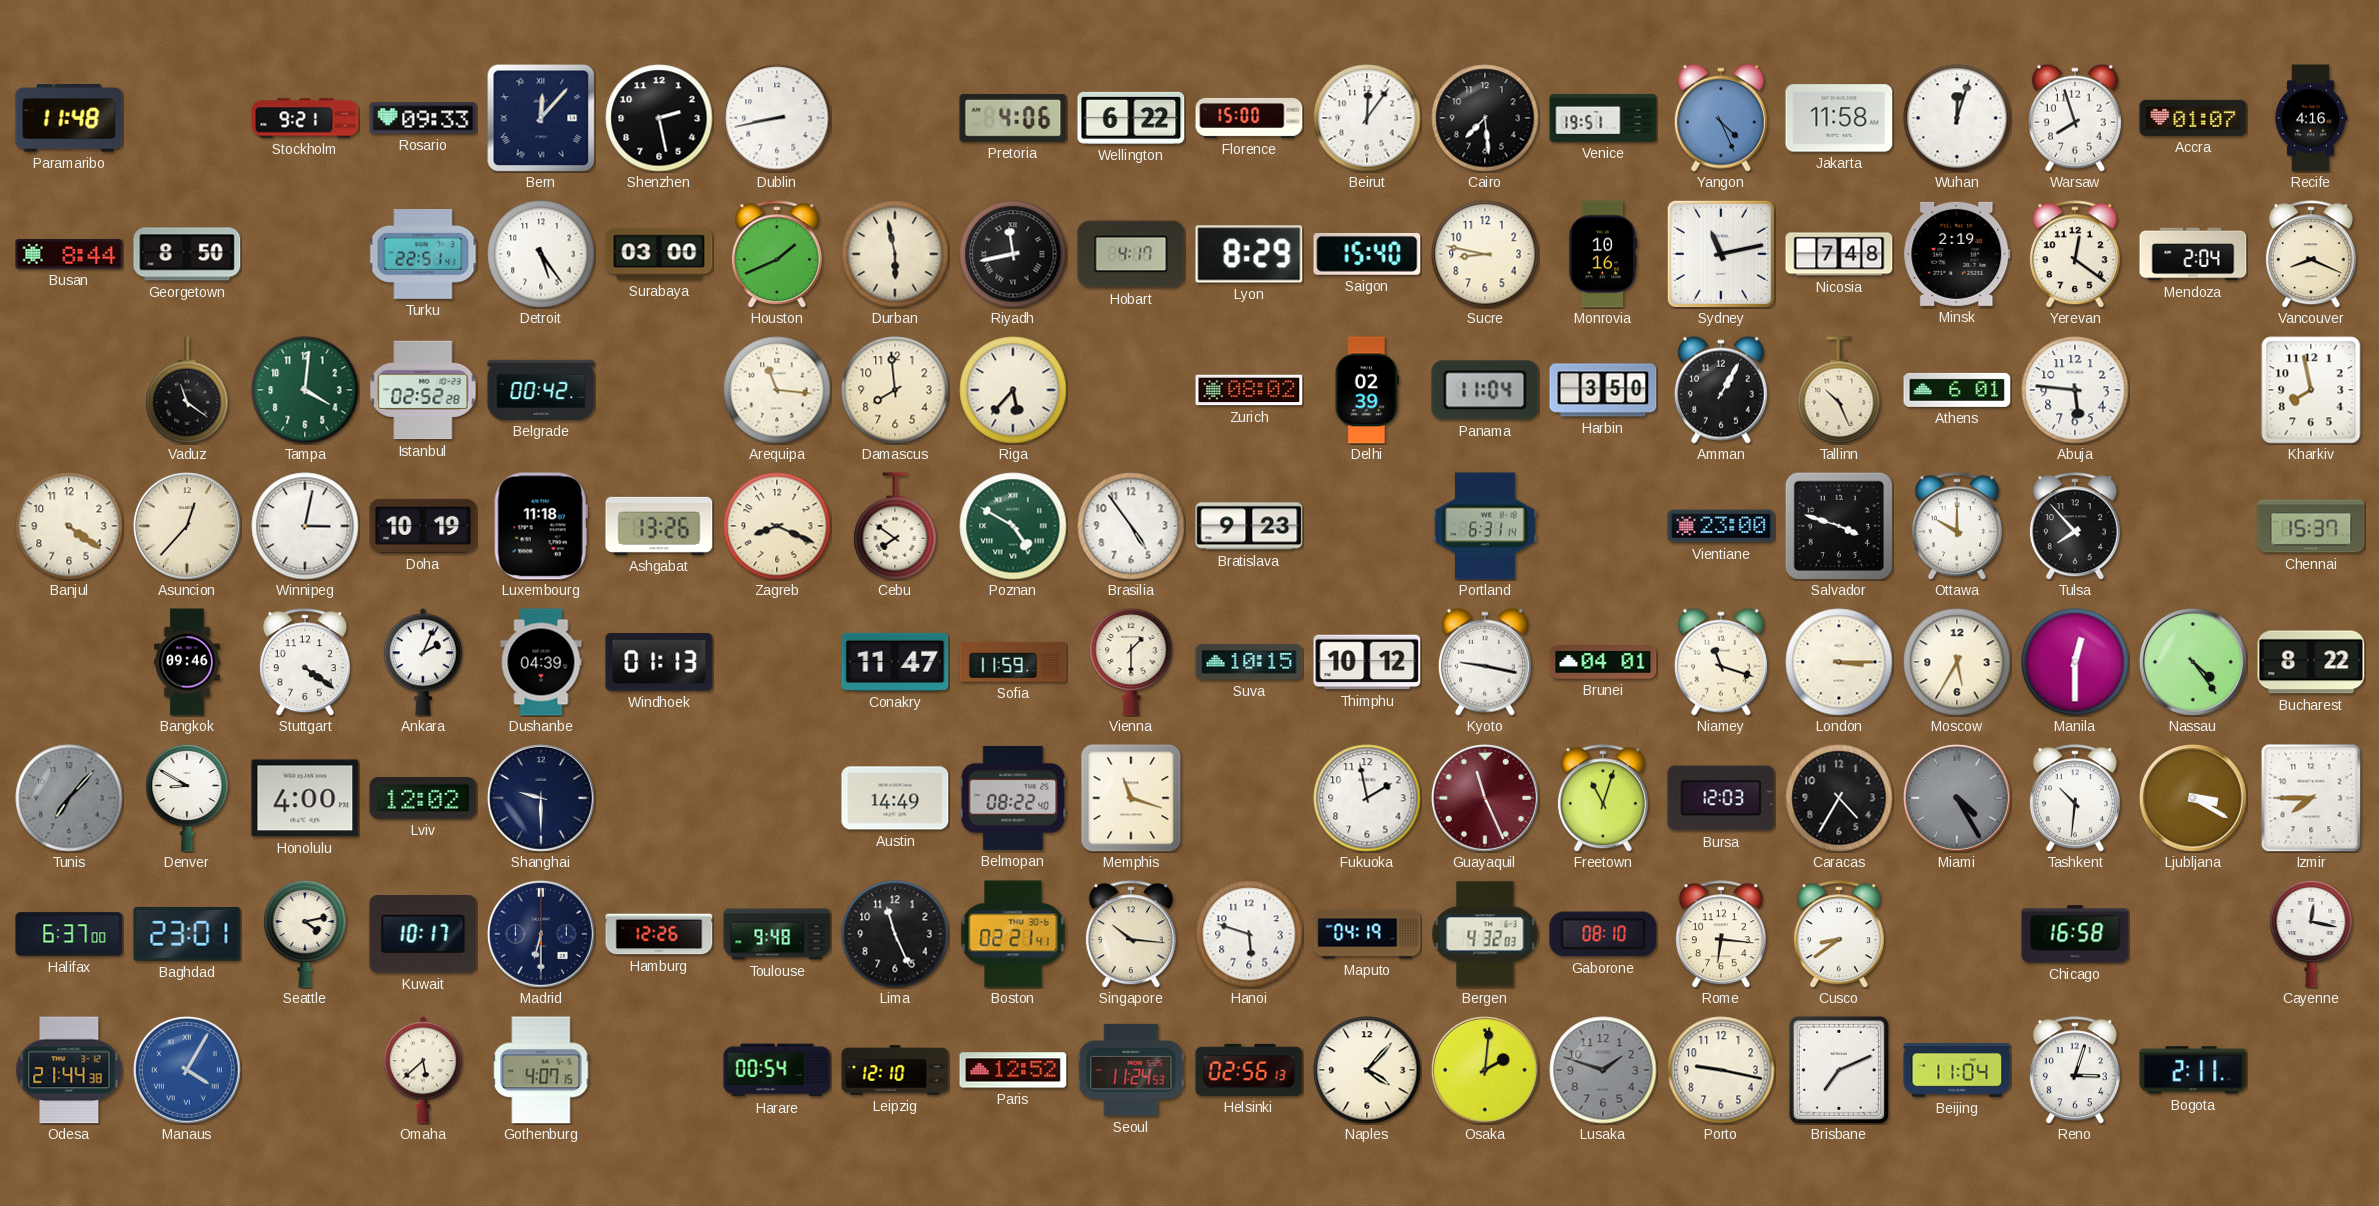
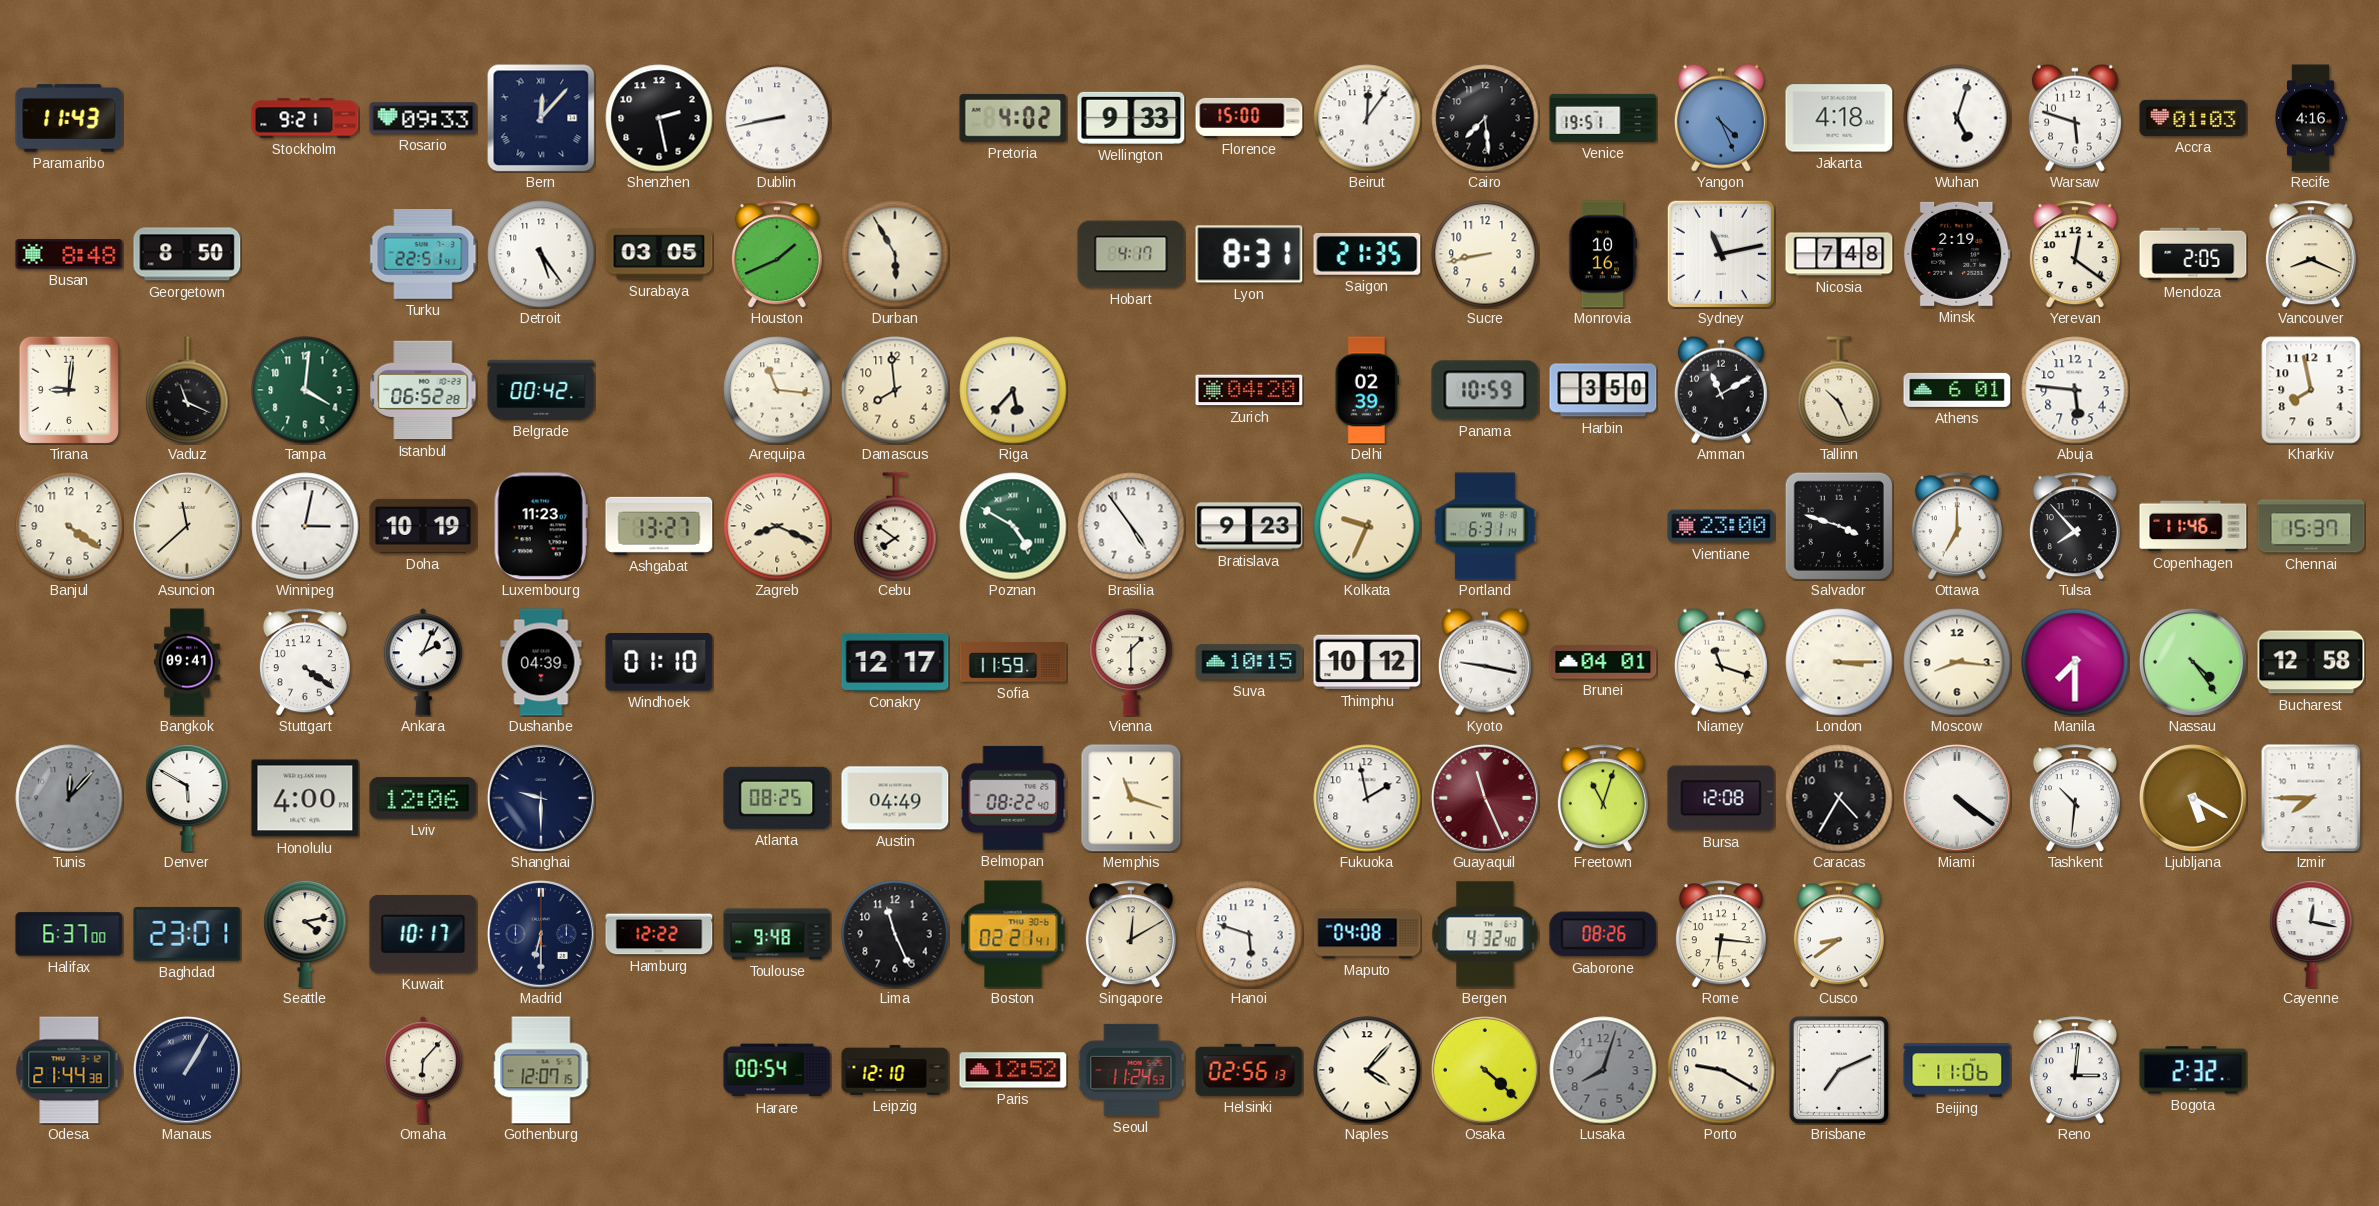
Paramaribo: 11:48 -> 11:43 (69, 118)
Pretoria: 4:06 -> 4:02 (1013, 118)
Wellington: 6:22 -> 9:33 (1131, 118)
Jakarta: 11:58 -> 4:18 (1839, 118)
Wuhan: 12:03 -> 5:03 (1957, 118)
Warsaw: 7:57 -> 5:48 (2075, 118)
Accra: 01:07 -> 01:03 (2193, 118)
Busan: 8:44 -> 8:48 (69, 254)
Surabaya: 03:00 -> 03:05 (659, 254)
Durban: 5:58 -> 5:55 (895, 254)
Riyadh: 11:43 -> none (1013, 254)
Lyon: 8:29 -> 8:31 (1249, 254)
Saigon: 15:40 -> 21:35 (1367, 254)
Sucre: 8:47 -> 8:43 (1485, 254)
Mendoza: 2:04 -> 2:05 (2193, 254)
Tirana: none -> 9:01 (69, 390)
Vaduz: 11:21 -> 11:19 (187, 390)
Istanbul: 02:52 -> 06:52 (423, 390)
Zurich: 08:02 -> 04:20 (1249, 390)
Panama: 11:04 -> 10:59 (1485, 390)
Amman: 1:05 -> 11:10 (1721, 390)
Asuncion: 12:37 -> 11:38 (187, 526)
Luxembourg: 11:18 -> 11:23 (541, 526)
Ashgabat: 13:26 -> 13:27 (659, 526)
Kolkata: none -> 9:34 (1367, 526)
Ottawa: 10:00 -> 7:00 (1957, 526)
Copenhagen: none -> 11:46 (2193, 526)
Bangkok: 09:46 -> 09:41 (188, 662)
Windhoek: 01:13 -> 01:10 (659, 663)
Conakry: 11:47 -> 12:17 (895, 662)
Moscow: 5:35 -> 8:16 (1957, 662)
Manila: 12:30 -> 7:30 (2075, 662)
Bucharest: 8:22 -> 12:58 (2311, 662)
Tunis: 7:07 -> 12:07 (69, 798)
Denver: 8:50 -> 5:50 (187, 798)
Lviv: 12:02 -> 12:06 (423, 798)
Atlanta: none -> 08:25 (777, 798)
Austin: 14:49 -> 04:49 (895, 798)
Bursa: 12:03 -> 12:08 (1721, 798)
Miami: 4:25 -> 4:21 (1957, 798)
Miami dial: grey -> white (1957, 798)
Ljubljana: 3:20 -> 5:20 (2193, 798)
Hamburg: 12:26 -> 12:22 (659, 934)
Singapore: 10:16 -> 12:10 (1131, 934)
Maputo: 04:19 -> 04:08 (1367, 934)
Bergen: 4:32:03 -> 4:32:40 (1485, 934)
Gaborone: 08:10 -> 08:26 (1603, 934)
Chicago: 16:58 -> none (2075, 934)
Manaus: 4:05 -> 1:05 (187, 1070)
Manaus dial: blue -> navy (187, 1070)
Omaha: 5:38 -> 6:07 (423, 1070)
Gothenburg: 4:07 -> 12:07 (541, 1070)
Osaka: 2:01 -> 4:22 (1485, 1070)
Lusaka: 1:48 -> 8:03 (1603, 1070)
Porto: 9:17 -> 9:20 (1721, 1070)
Beijing: 11:04 -> 11:06 (1957, 1070)
Reno: 3:03 -> 3:01 (2075, 1070)
Bogota: 2:11 -> 2:32 (2193, 1070)
